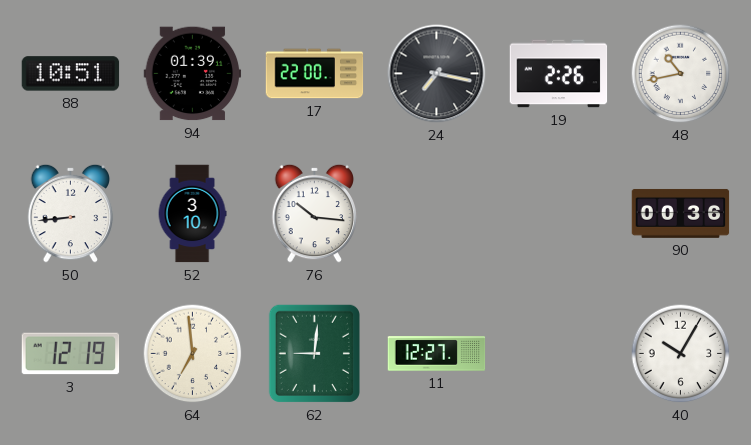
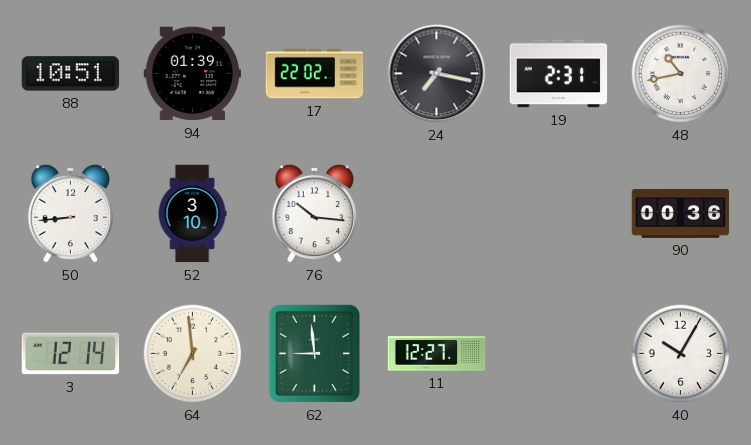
17: 22:00 -> 22:02 (315, 74)
19: 2:26 -> 2:31 (559, 74)
3: 12:19 -> 12:14 (71, 354)
62: 9:01 -> 8:59 (314, 353)
